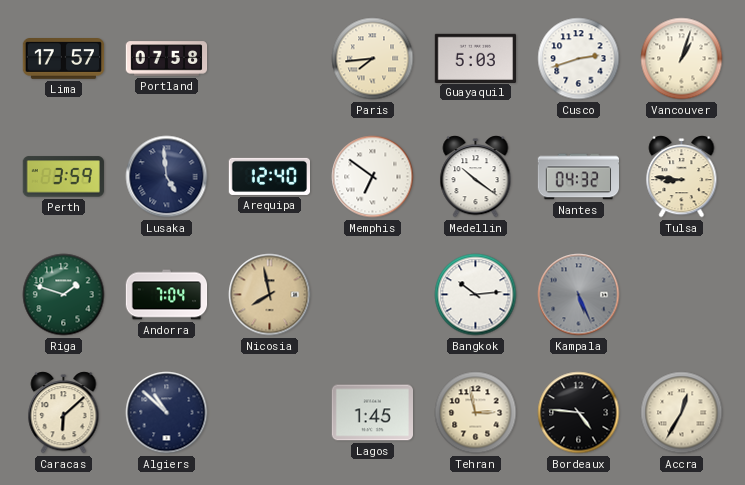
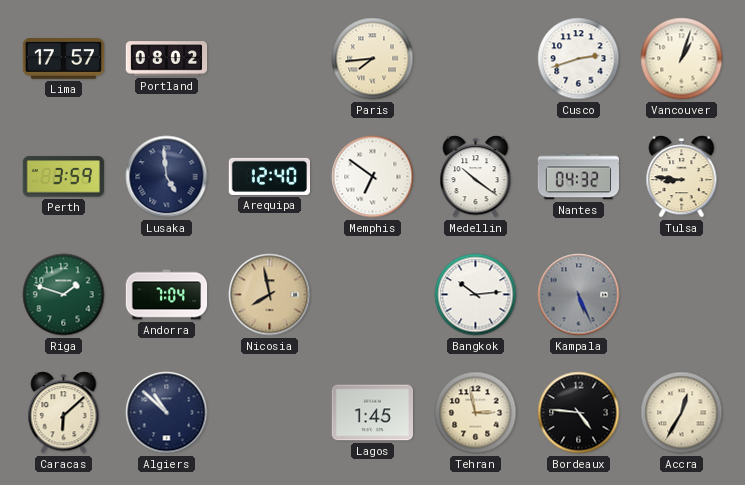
Portland: 07:58 -> 08:02 (167, 59)
Guayaquil: 5:03 -> none (475, 58)
